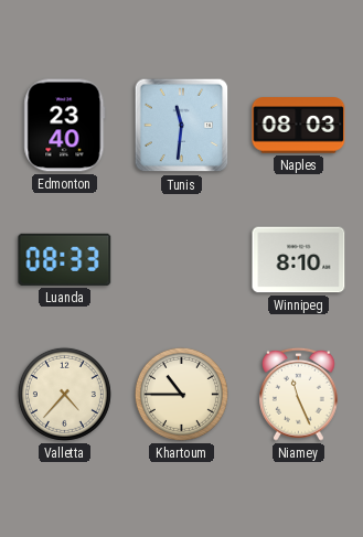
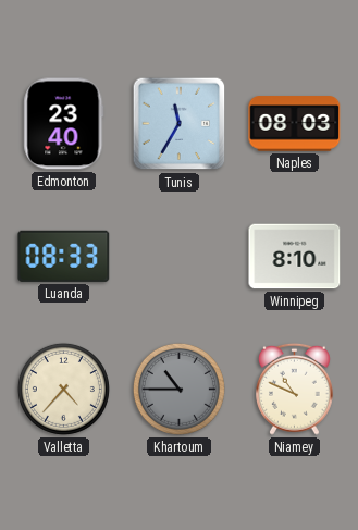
Tunis: 11:31 -> 11:35 (180, 124)
Khartoum dial: cream -> grey (178, 389)
Niamey: 11:26 -> 10:49 (295, 389)
